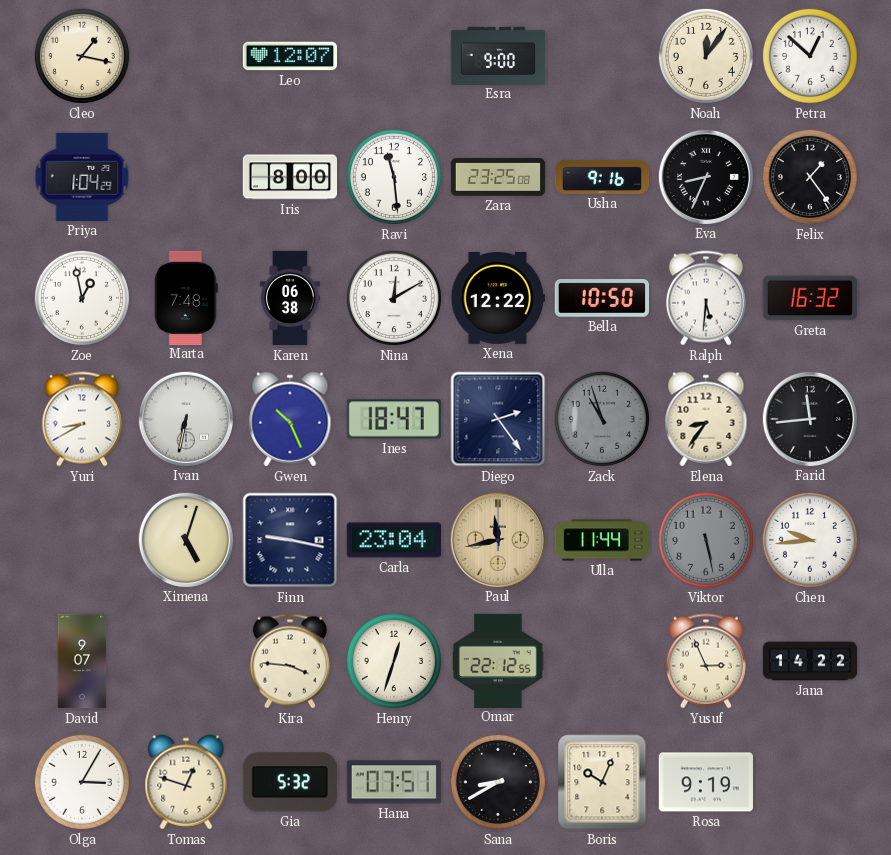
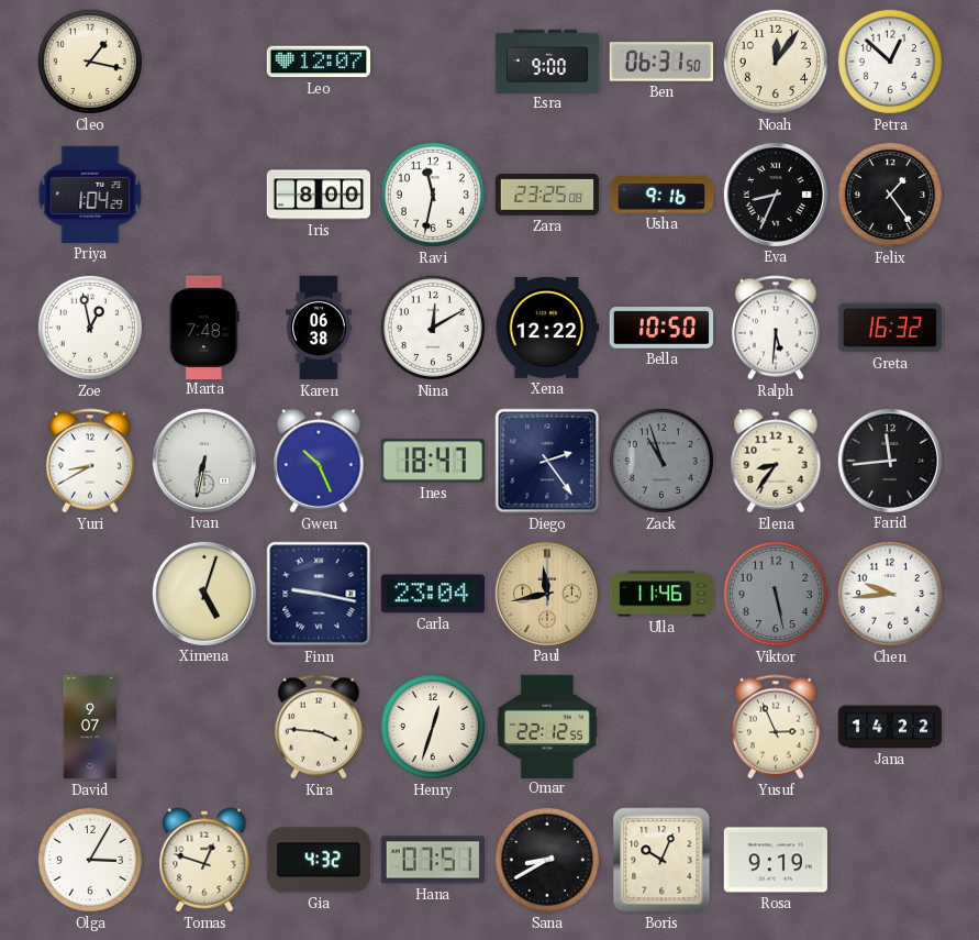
Ben: none -> 06:31 (660, 62)
Ravi: 11:29 -> 11:32 (433, 195)
Ulla: 11:44 -> 11:46 (661, 594)
Gia: 5:32 -> 4:32 (319, 860)
